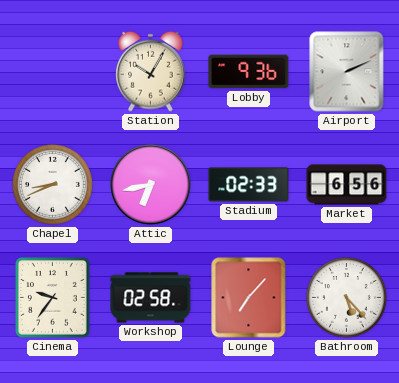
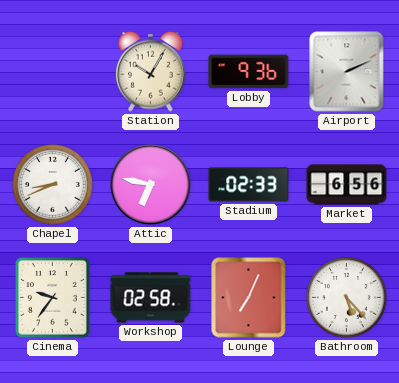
Attic: 6:43 -> 6:47 (151, 185)
Lounge: 7:07 -> 7:04 (249, 298)
